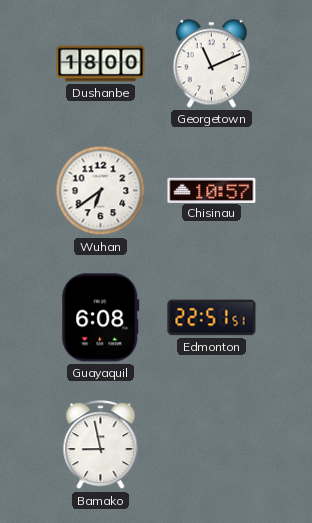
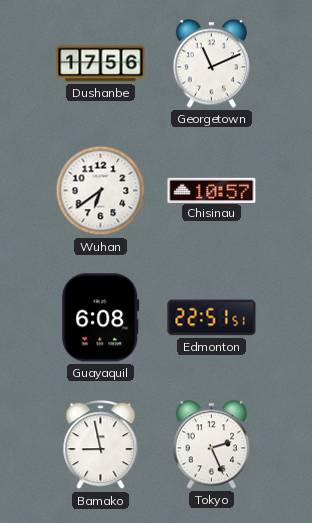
Dushanbe: 18:00 -> 17:56 (101, 64)
Tokyo: none -> 2:26 (211, 445)
